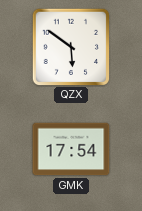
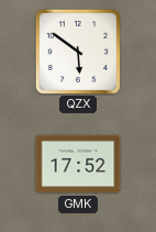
GMK: 17:54 -> 17:52 (78, 164)
